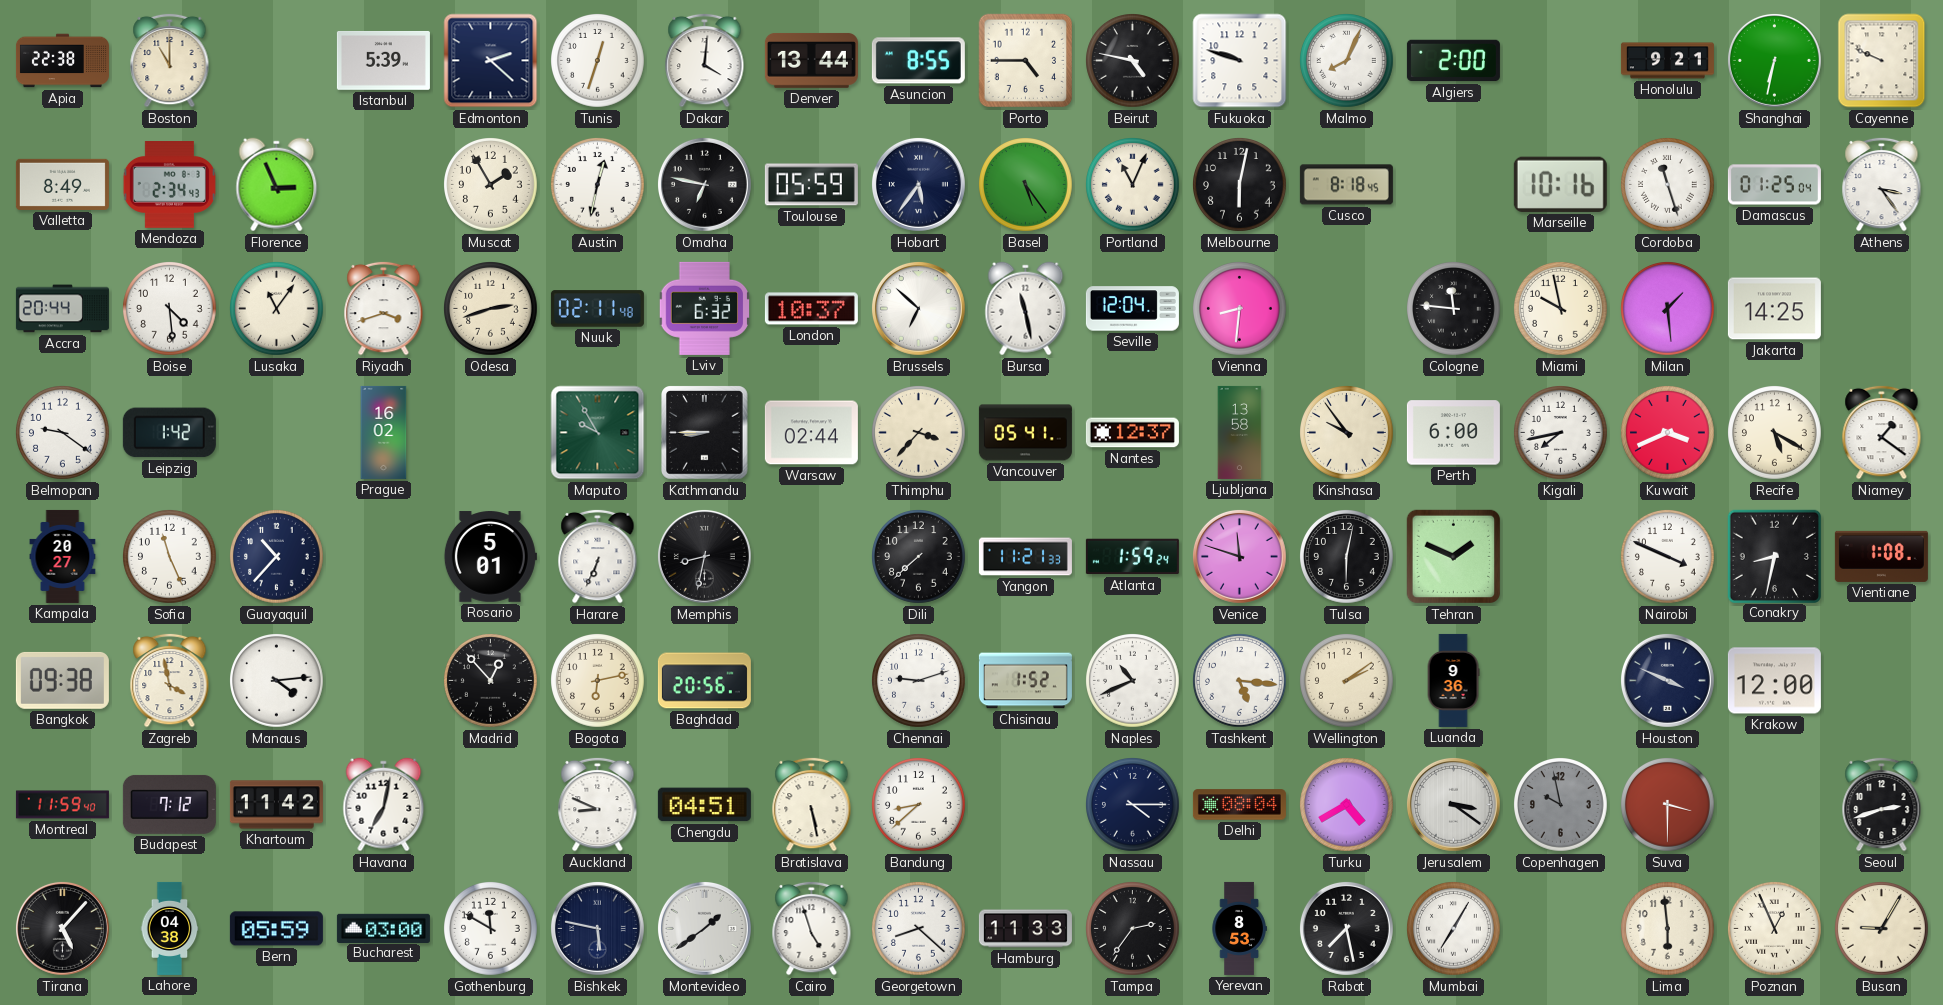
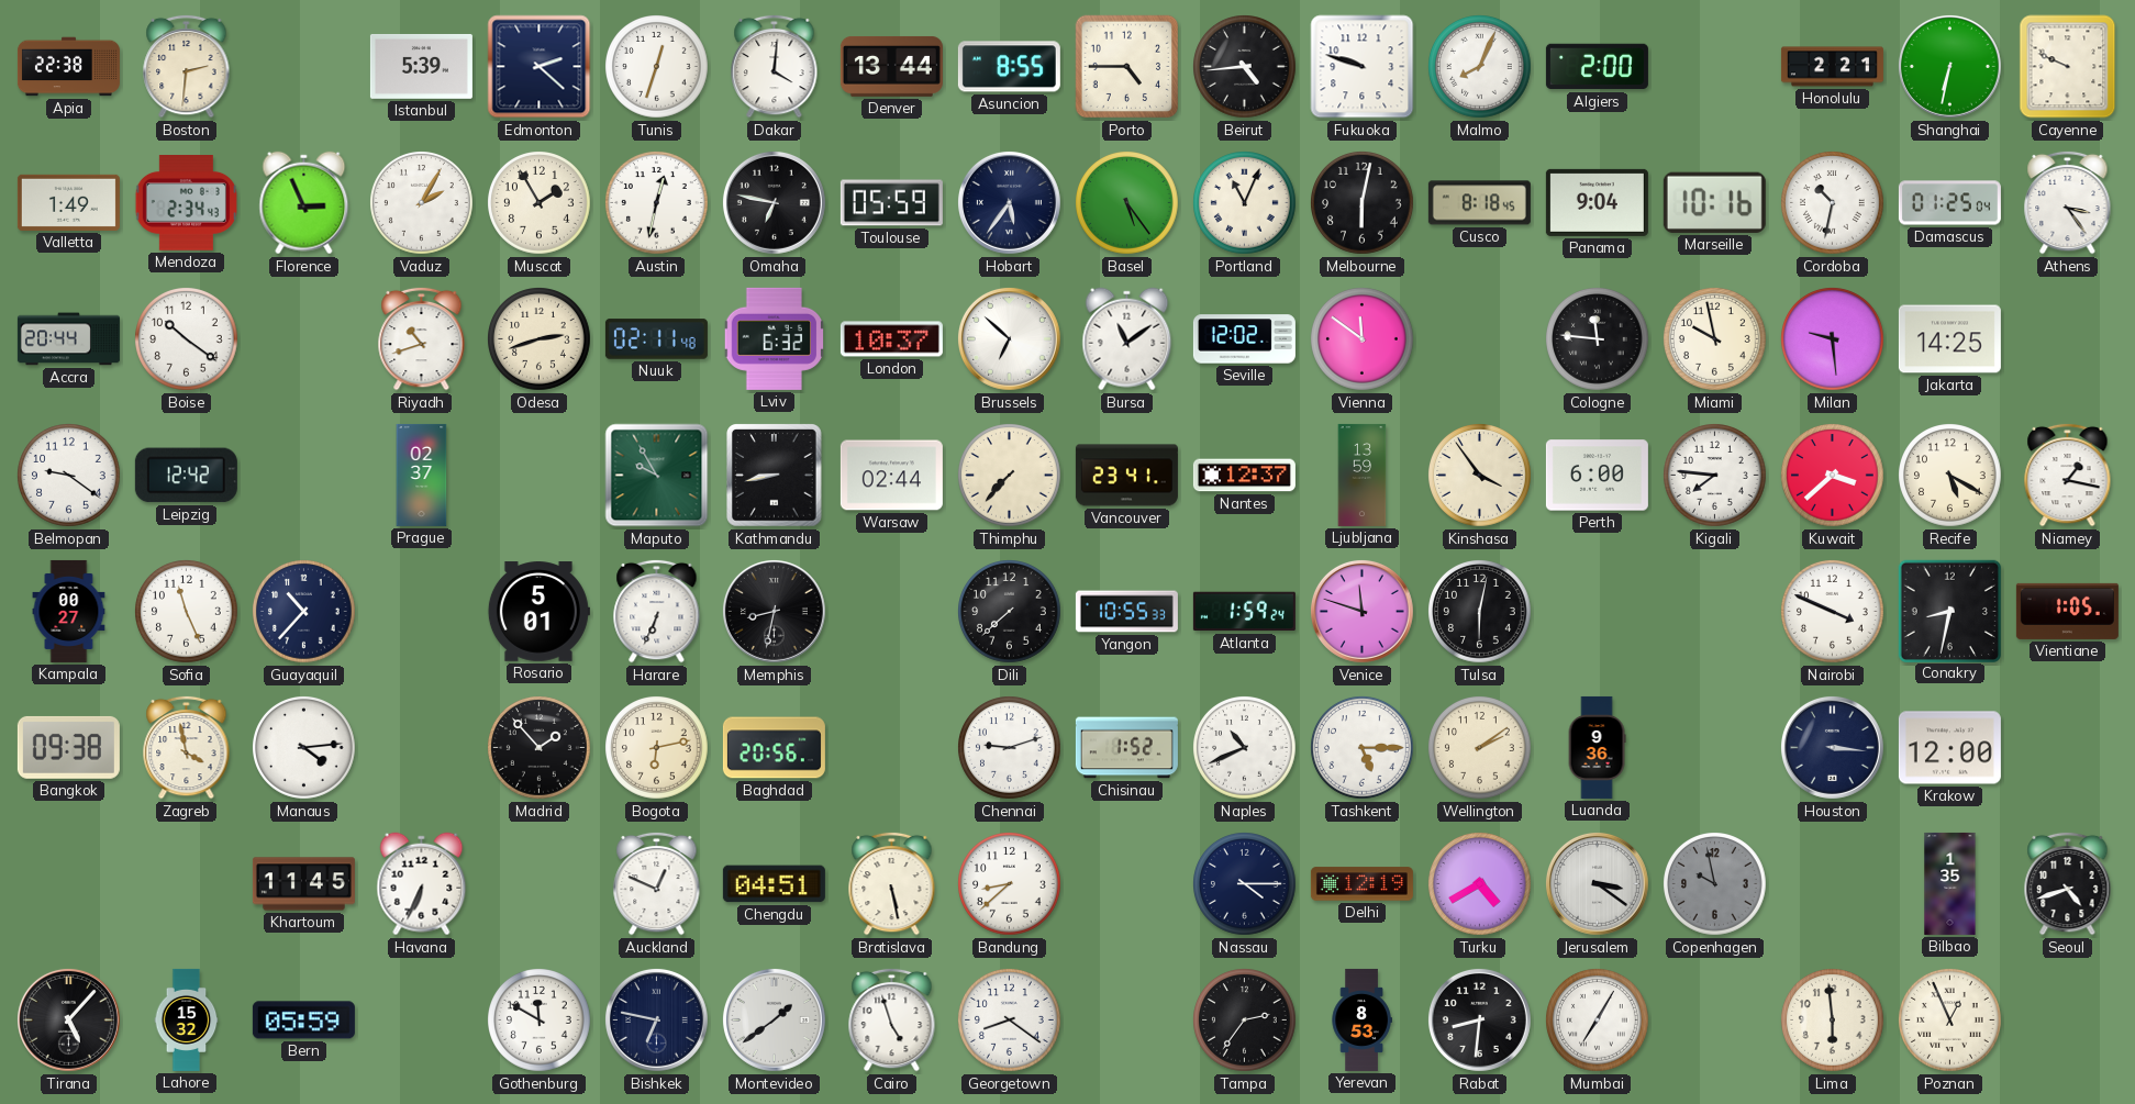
Boston: 11:00 -> 2:31 (187, 66)
Beirut: 4:47 -> 4:44 (1245, 67)
Honolulu: 9:21 -> 2:21 (1832, 67)
Valletta: 8:49 -> 1:49 (68, 202)
Vaduz: none -> 2:05 (422, 203)
Panama: none -> 9:04 (1597, 202)
Cordoba: 11:27 -> 10:32 (1833, 203)
Boise: 4:29 -> 10:21 (187, 339)
Lusaka: 11:06 -> none (277, 309)
Riyadh: 3:42 -> 10:42 (422, 338)
Bursa: 11:28 -> 11:09 (1127, 339)
Seville: 12:04 -> 12:02 (1244, 339)
Vienna: 8:31 -> 11:51 (1363, 339)
Milan: 1:29 -> 9:29 (1833, 339)
Leipzig: 1:42 -> 12:42 (186, 476)
Prague: 16:02 -> 02:37 (422, 475)
Kathmandu: 8:45 -> 8:43 (775, 476)
Thimphu: 3:37 -> 7:37 (1010, 476)
Vancouver: 05:41 -> 23:41 (1126, 476)
Ljubljana: 13:58 -> 13:59 (1363, 475)
Kinshasa: 9:54 -> 3:54 (1480, 476)
Kigali: 7:43 -> 7:46 (1715, 476)
Kuwait: 3:41 -> 3:38 (1833, 476)
Niamey: 1:21 -> 1:17 (2068, 475)
Kampala: 20:27 -> 00:27 (69, 611)
Yangon: 11:21 -> 10:55 (1126, 612)
Tehran: 1:49 -> none (1454, 557)
Vientiane: 1:08 -> 1:05 (2067, 611)
Madrid: 12:53 -> 1:53 (540, 748)
Tashkent: 5:16 -> 5:15 (1363, 748)
Houston: 3:49 -> 3:16 (1832, 747)
Montreal: 11:59 -> none (62, 805)
Budapest: 7:12 -> none (169, 804)
Khartoum: 11:42 -> 11:45 (303, 884)
Havana: 7:02 -> 6:34 (422, 884)
Auckland: 8:49 -> 12:49 (657, 883)
Delhi: 08:04 -> 12:19 (1361, 884)
Suva: 3:30 -> none (1668, 805)
Bilbao: none -> 1:35 (1950, 883)
Seoul: 2:42 -> 4:42 (2068, 883)
Lahore: 04:38 -> 15:32 (187, 1019)
Bucharest: 03:00 -> none (383, 928)
Bishkek: 5:47 -> 6:47 (656, 1019)
Georgetown: 8:22 -> 8:21 (1010, 1021)
Hamburg: 11:33 -> none (1025, 929)
Rabat: 7:28 -> 8:31 (1479, 1019)
Busan: 9:05 -> none (1882, 929)
